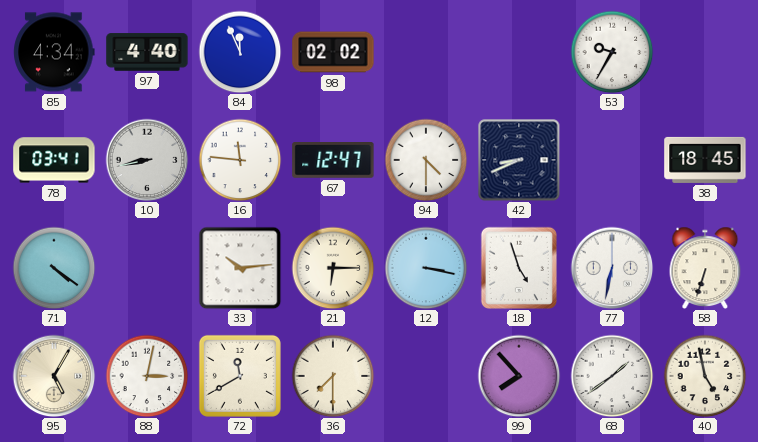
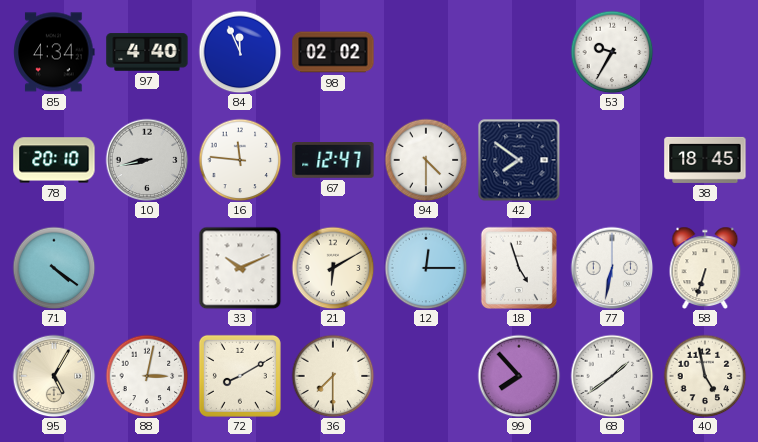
78: 03:41 -> 20:10 (54, 160)
42: 8:41 -> 7:51 (519, 160)
33: 10:14 -> 10:11 (240, 268)
21: 6:15 -> 6:10 (333, 268)
12: 3:17 -> 12:15 (426, 268)
72: 11:40 -> 8:10 (240, 376)
